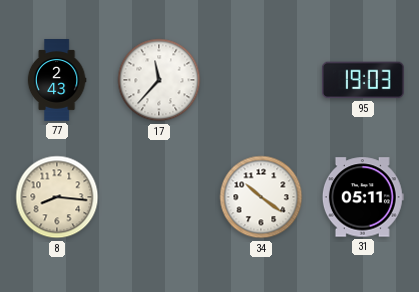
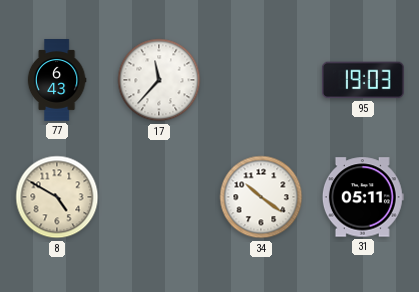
77: 2:43 -> 6:43 (57, 81)
8: 8:16 -> 4:50 (57, 197)
